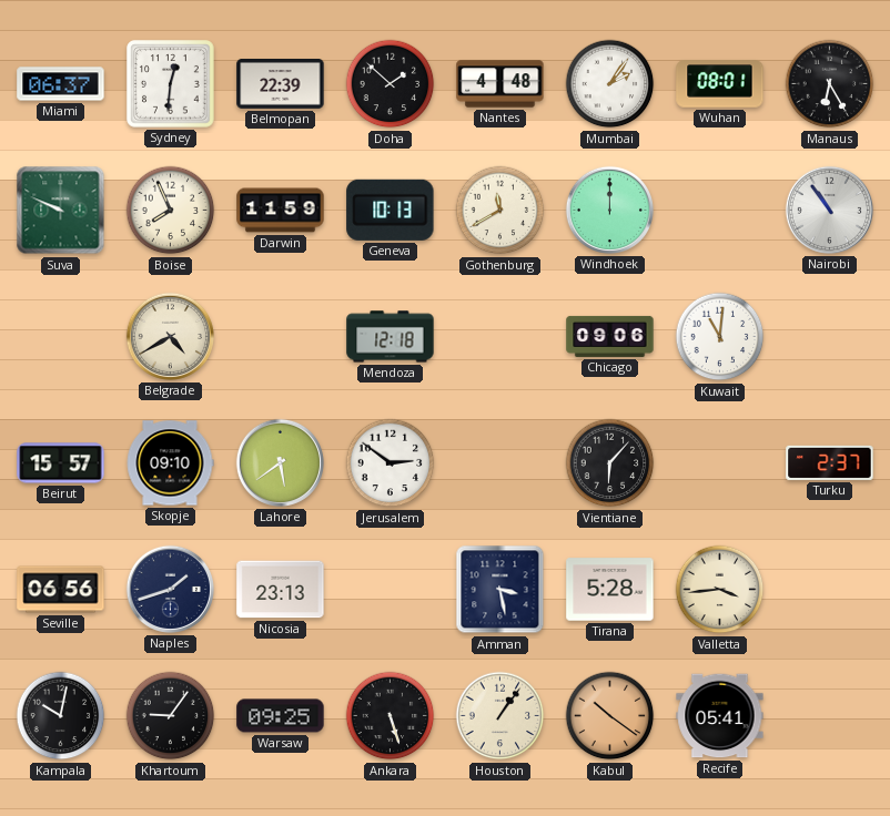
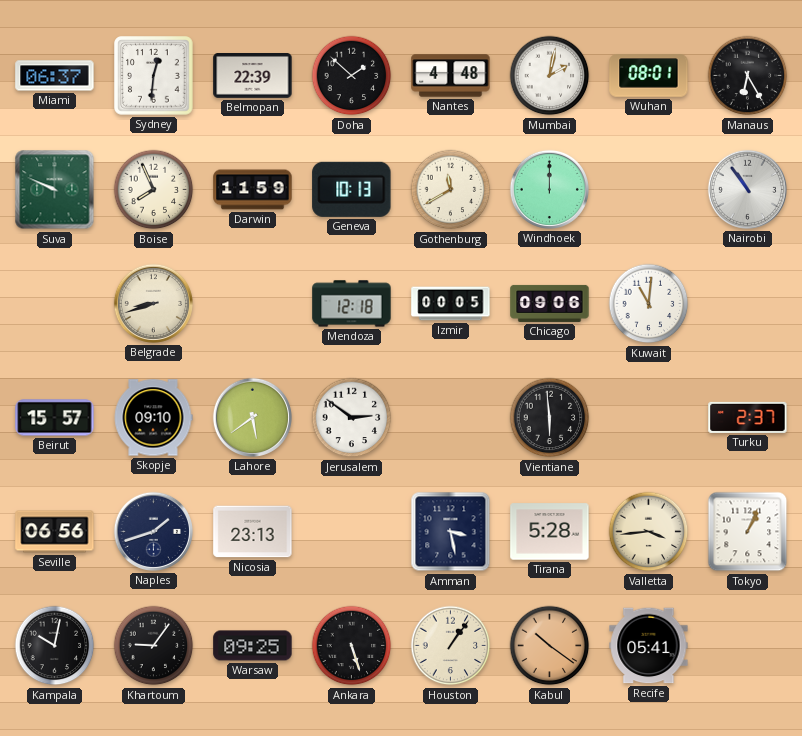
Mumbai: 2:06 -> 2:02 (550, 76)
Belgrade: 4:40 -> 8:42 (153, 303)
Izmir: none -> 00:05 (451, 304)
Vientiane: 6:07 -> 5:59 (550, 418)
Tokyo: none -> 1:04 (748, 532)
